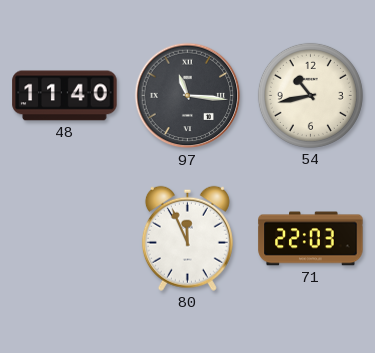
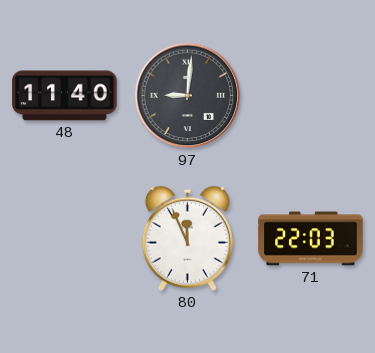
97: 11:16 -> 9:01 (188, 96)
54: 10:43 -> none (310, 95)
